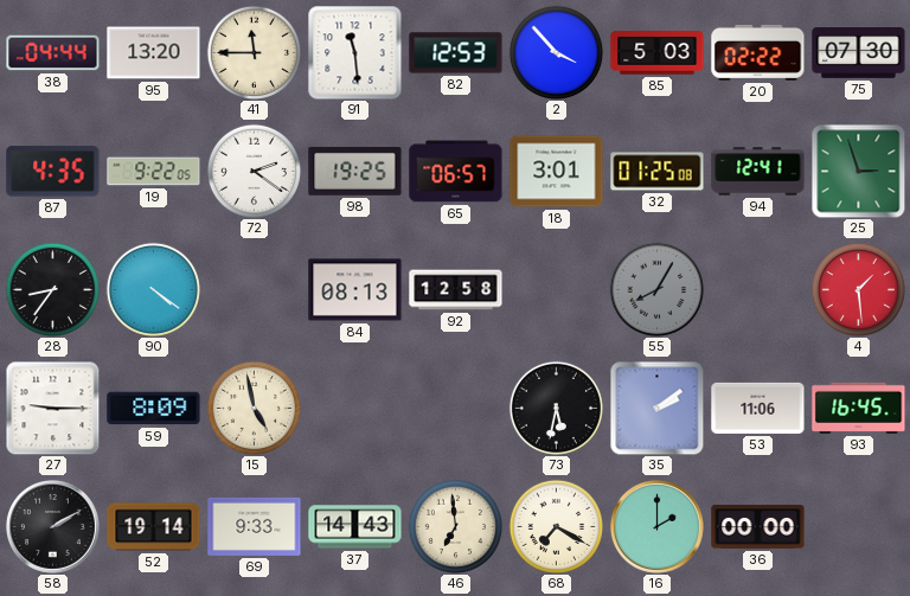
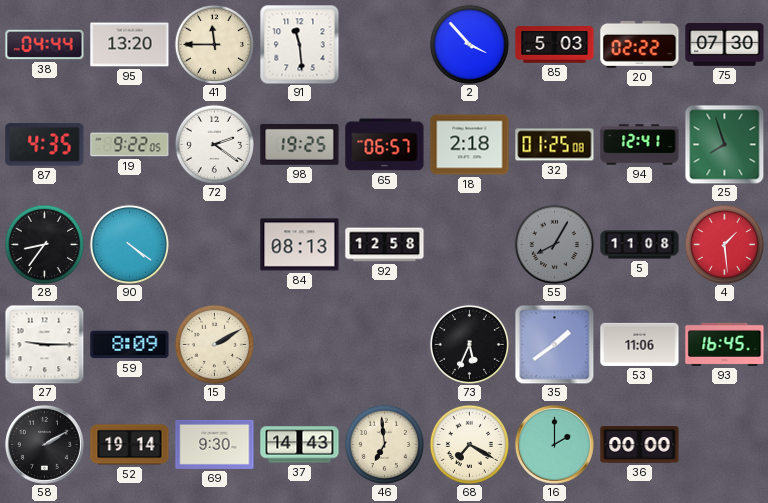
82: 12:53 -> none (456, 53)
18: 3:01 -> 2:18 (470, 145)
25: 2:57 -> 7:57 (724, 144)
5: none -> 11:08 (640, 245)
15: 4:58 -> 2:10 (214, 344)
73: 5:32 -> 5:34 (469, 344)
35: 2:09 -> 1:39 (554, 344)
69: 9:33 -> 9:30 (215, 444)
